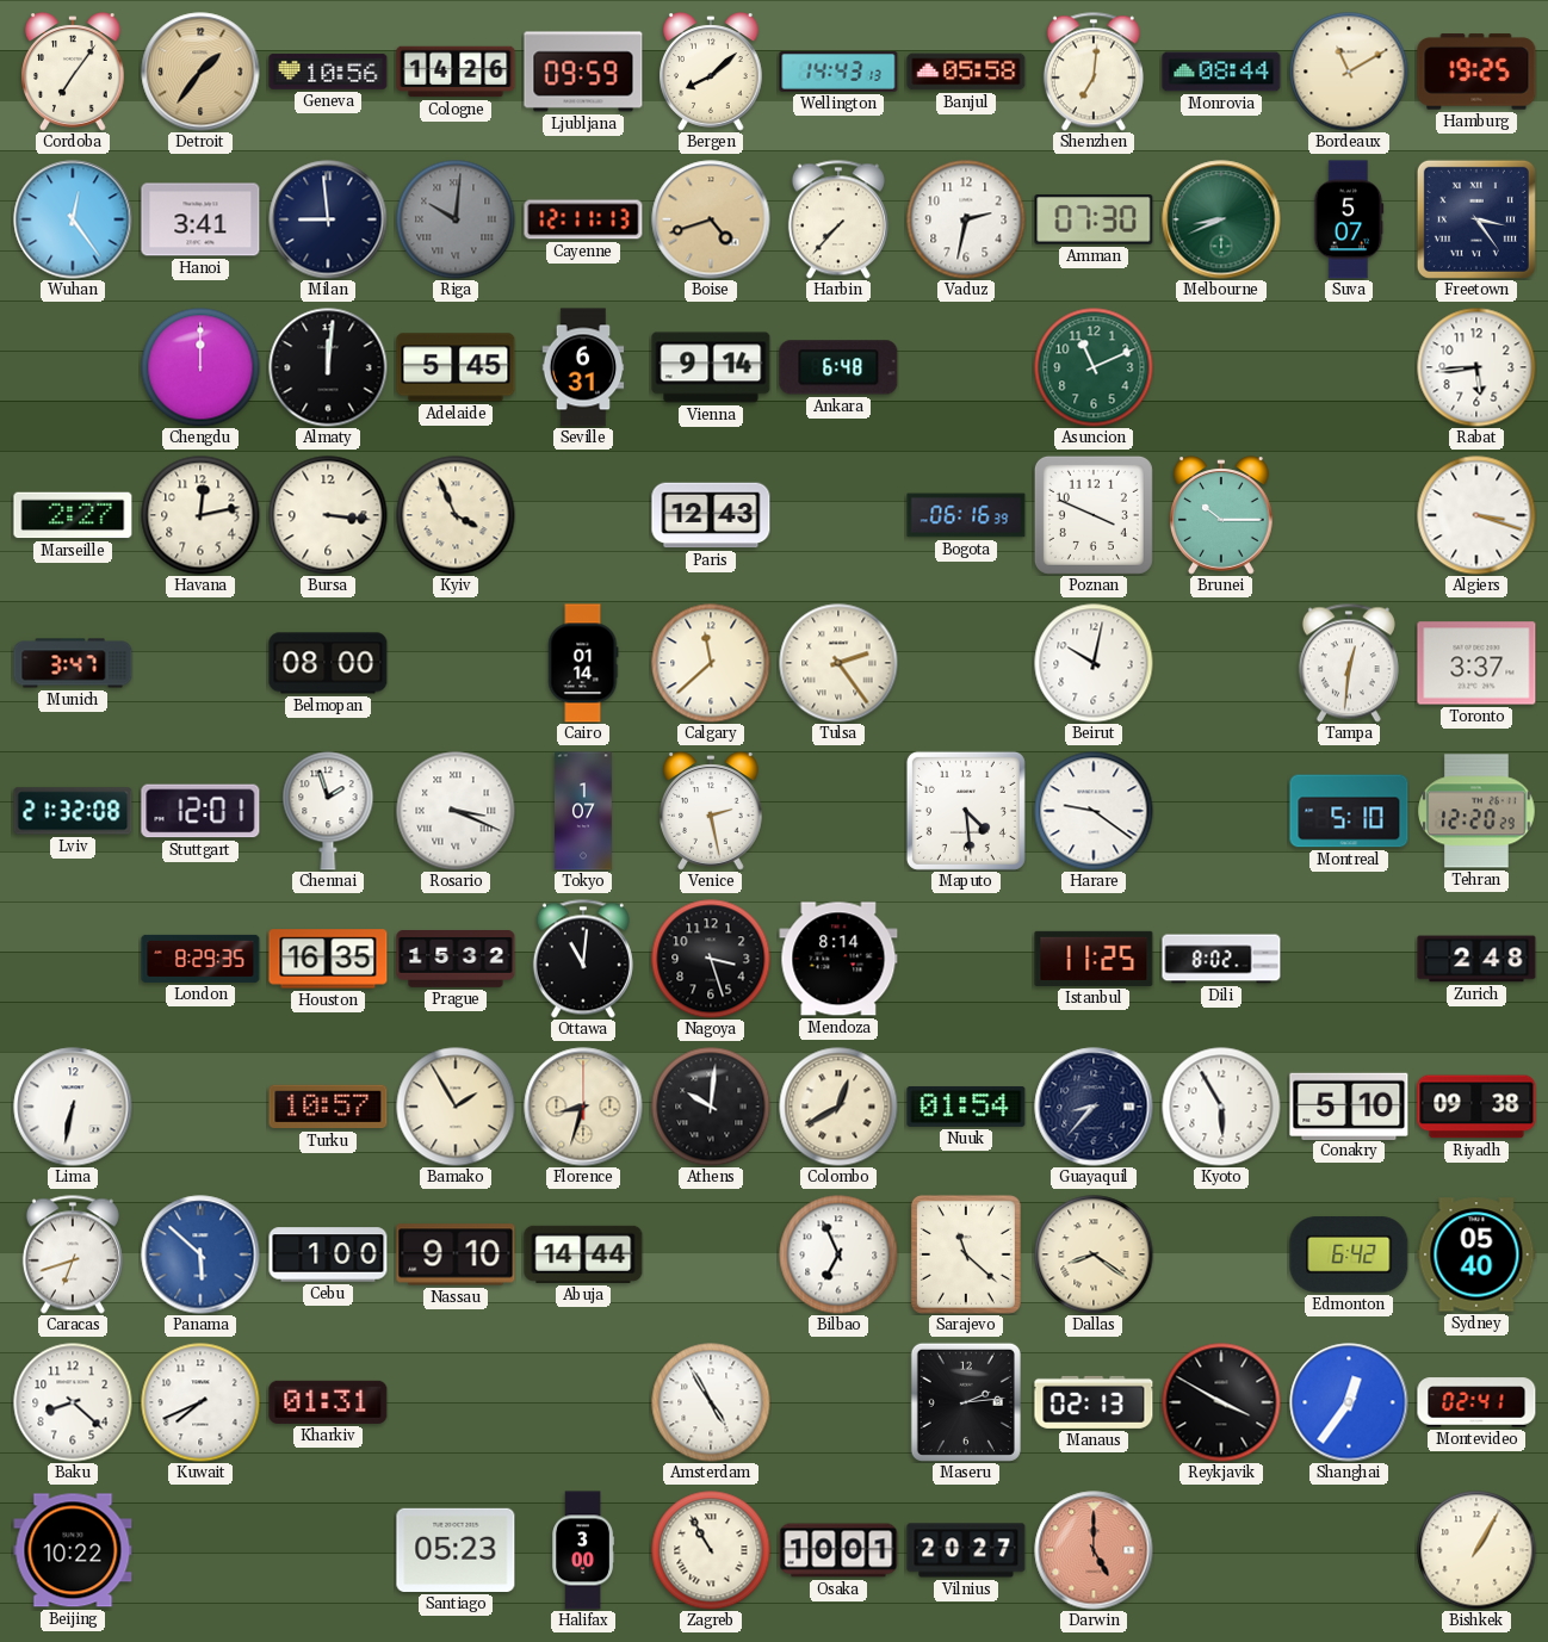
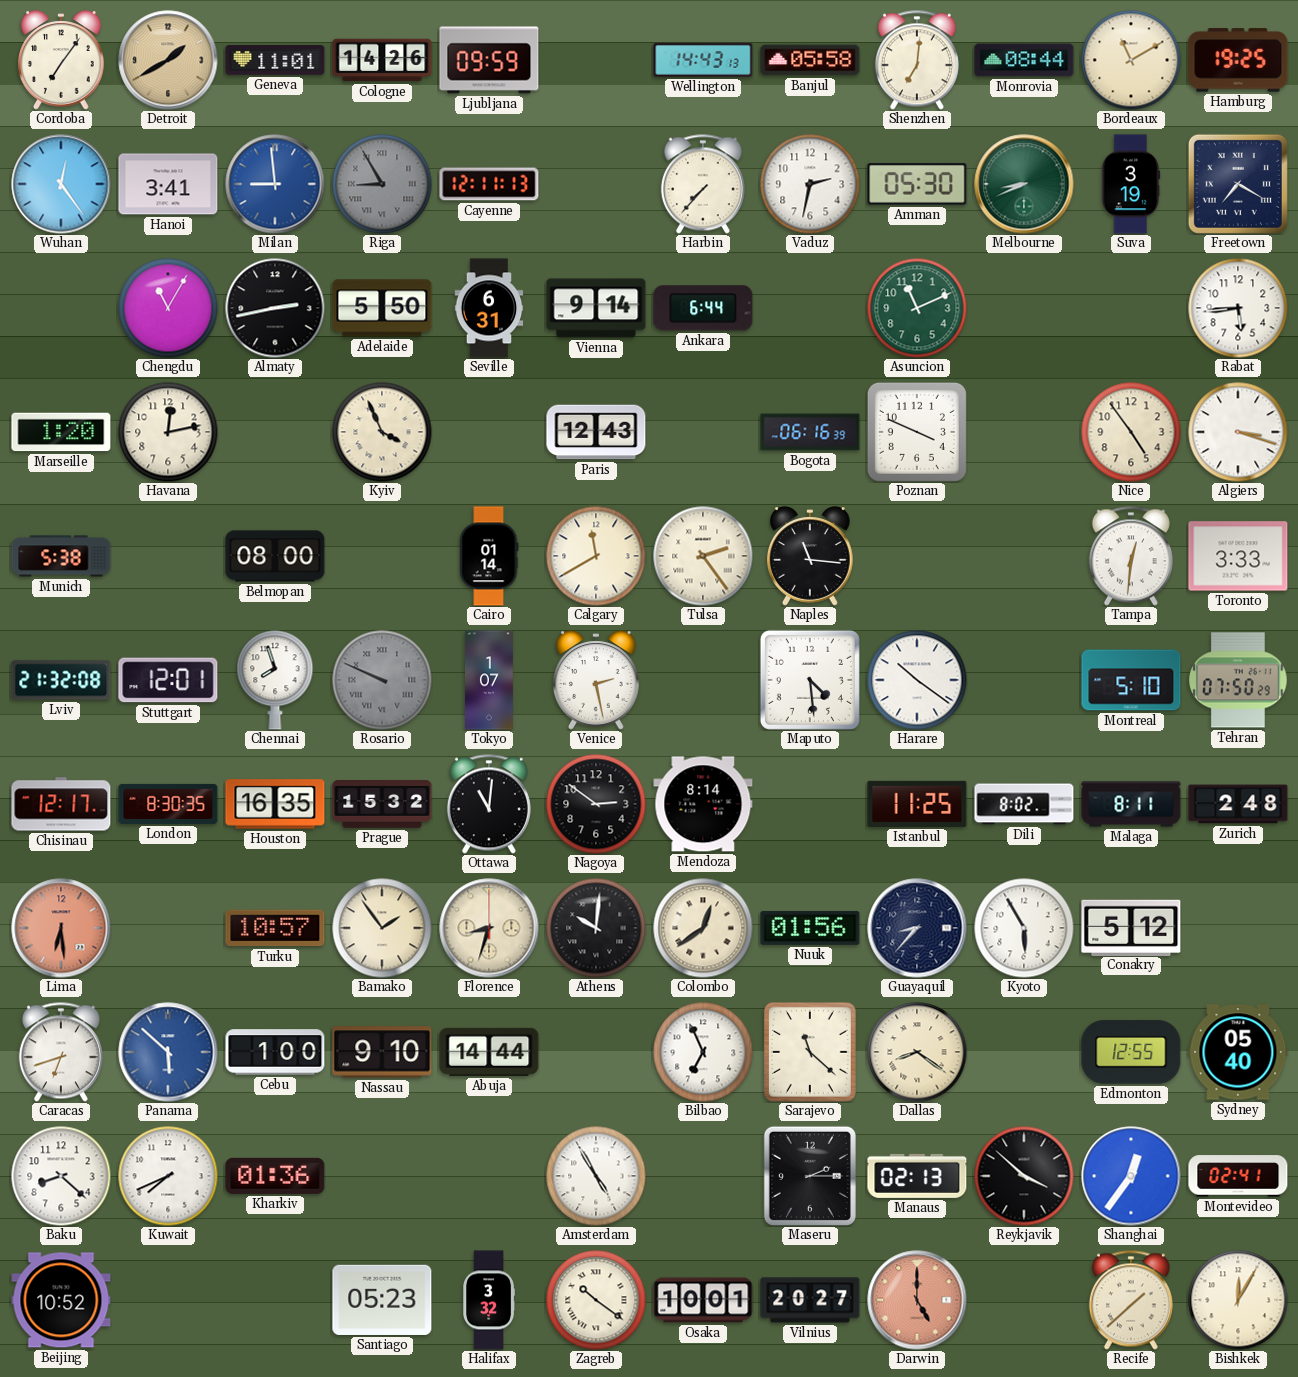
Detroit: 1:36 -> 1:40 (168, 60)
Geneva: 10:56 -> 11:01 (275, 60)
Bergen: 8:08 -> none (712, 72)
Milan dial: navy -> blue (275, 184)
Riga: 10:01 -> 8:55 (382, 184)
Boise: 4:42 -> none (711, 219)
Amman: 07:30 -> 05:30 (917, 184)
Suva: 5:07 -> 3:19 (1131, 184)
Freetown: 3:24 -> 7:20 (1238, 184)
Chengdu: 12:00 -> 11:05 (168, 308)
Almaty: 12:01 -> 2:43 (275, 308)
Adelaide: 5:45 -> 5:50 (382, 308)
Ankara: 6:48 -> 6:44 (703, 308)
Marseille: 2:27 -> 1:20 (61, 432)
Bursa: 3:16 -> none (328, 515)
Brunei: 10:15 -> none (1222, 515)
Nice: none -> 4:54 (1131, 432)
Munich: 3:47 -> 5:38 (61, 556)
Calgary: 11:38 -> 11:40 (596, 556)
Naples: none -> 11:16 (811, 556)
Beirut: 10:02 -> none (1094, 663)
Toronto: 3:37 -> 3:33 (1238, 556)
Chennai: 1:57 -> 7:57 (275, 680)
Rosario: 3:19 -> 9:49 (382, 680)
Rosario dial: white -> grey (382, 680)
Harare: 9:21 -> 10:21 (917, 680)
Tehran: 12:20 -> 07:50 (1239, 680)
Chisinau: none -> 12:17 (61, 804)
London: 8:29 -> 8:30 (168, 804)
Nagoya: 3:27 -> 2:51 (596, 804)
Malaga: none -> 8:11 (1131, 804)
Lima: 6:32 -> 6:29 (61, 928)
Lima dial: white -> salmon (61, 928)
Bamako: 1:55 -> 1:54 (382, 928)
Colombo: 12:40 -> 12:39 (703, 928)
Nuuk: 01:54 -> 01:56 (810, 928)
Conakry: 5:10 -> 5:12 (1131, 927)
Riyadh: 09:38 -> none (1476, 1107)
Edmonton: 6:42 -> 12:55 (1131, 1052)
Kharkiv: 01:31 -> 01:36 (275, 1176)
Maseru: 2:14 -> 2:15 (810, 1176)
Reykjavik: 3:50 -> 3:52 (1024, 1176)
Beijing: 10:22 -> 10:52 (61, 1300)
Halifax: 3:00 -> 3:32 (489, 1300)
Zagreb: 10:55 -> 10:21 (596, 1300)
Recife: none -> 1:38 (1131, 1300)
Bishkek: 1:05 -> 12:05 (1238, 1300)
